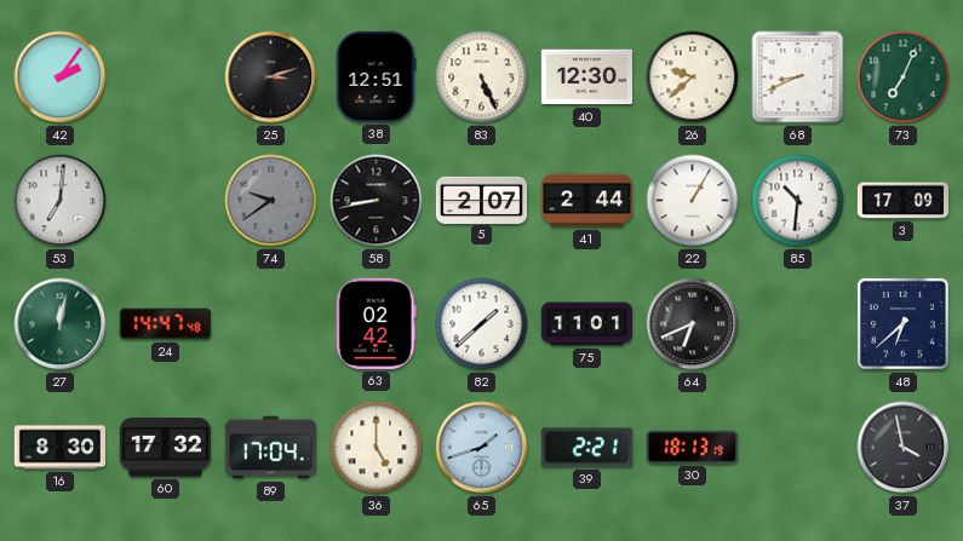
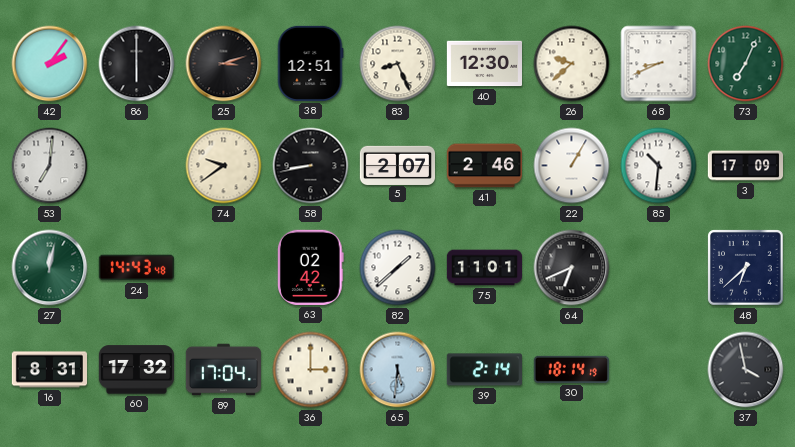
86: none -> 6:00 (137, 64)
83: 5:26 -> 8:26 (398, 64)
74 dial: grey -> cream (224, 166)
41: 2:44 -> 2:46 (484, 166)
24: 14:47 -> 14:43 (136, 268)
16: 8:30 -> 8:31 (49, 370)
36: 5:00 -> 3:00 (311, 370)
65: 1:42 -> 5:31 (398, 370)
39: 2:21 -> 2:14 (484, 370)
30: 18:13 -> 18:14 (571, 369)
